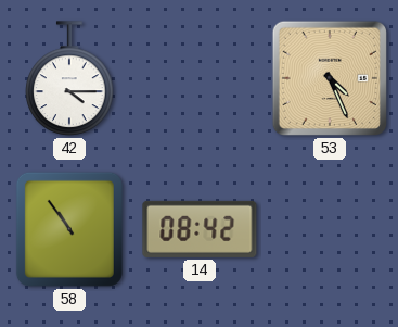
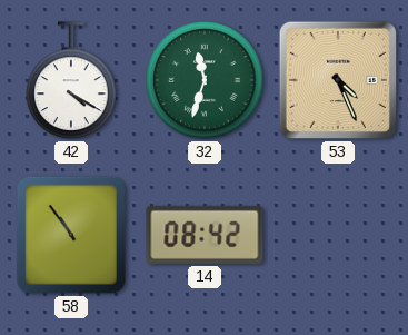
42: 4:15 -> 4:20 (71, 80)
32: none -> 11:33 (205, 80)
